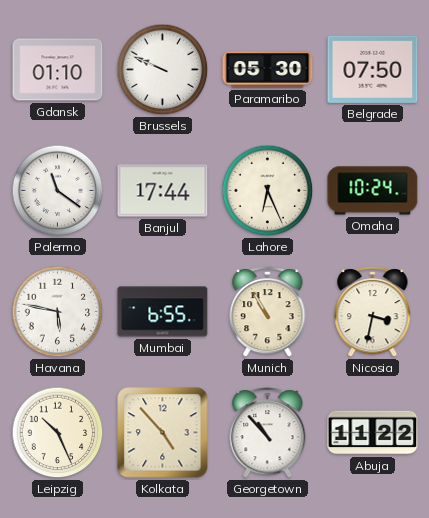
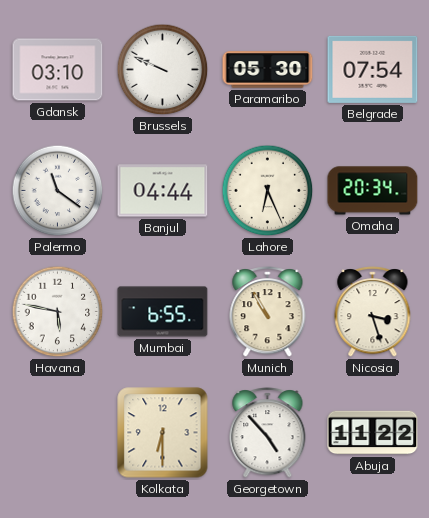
Gdansk: 01:10 -> 03:10 (58, 70)
Belgrade: 07:50 -> 07:54 (373, 69)
Banjul: 17:44 -> 04:44 (163, 191)
Omaha: 10:24 -> 20:34 (373, 191)
Nicosia: 3:32 -> 3:27 (373, 312)
Leipzig: 10:26 -> none (58, 433)
Kolkata: 4:53 -> 6:30 (163, 433)
Georgetown: 10:53 -> 4:53 (268, 433)
